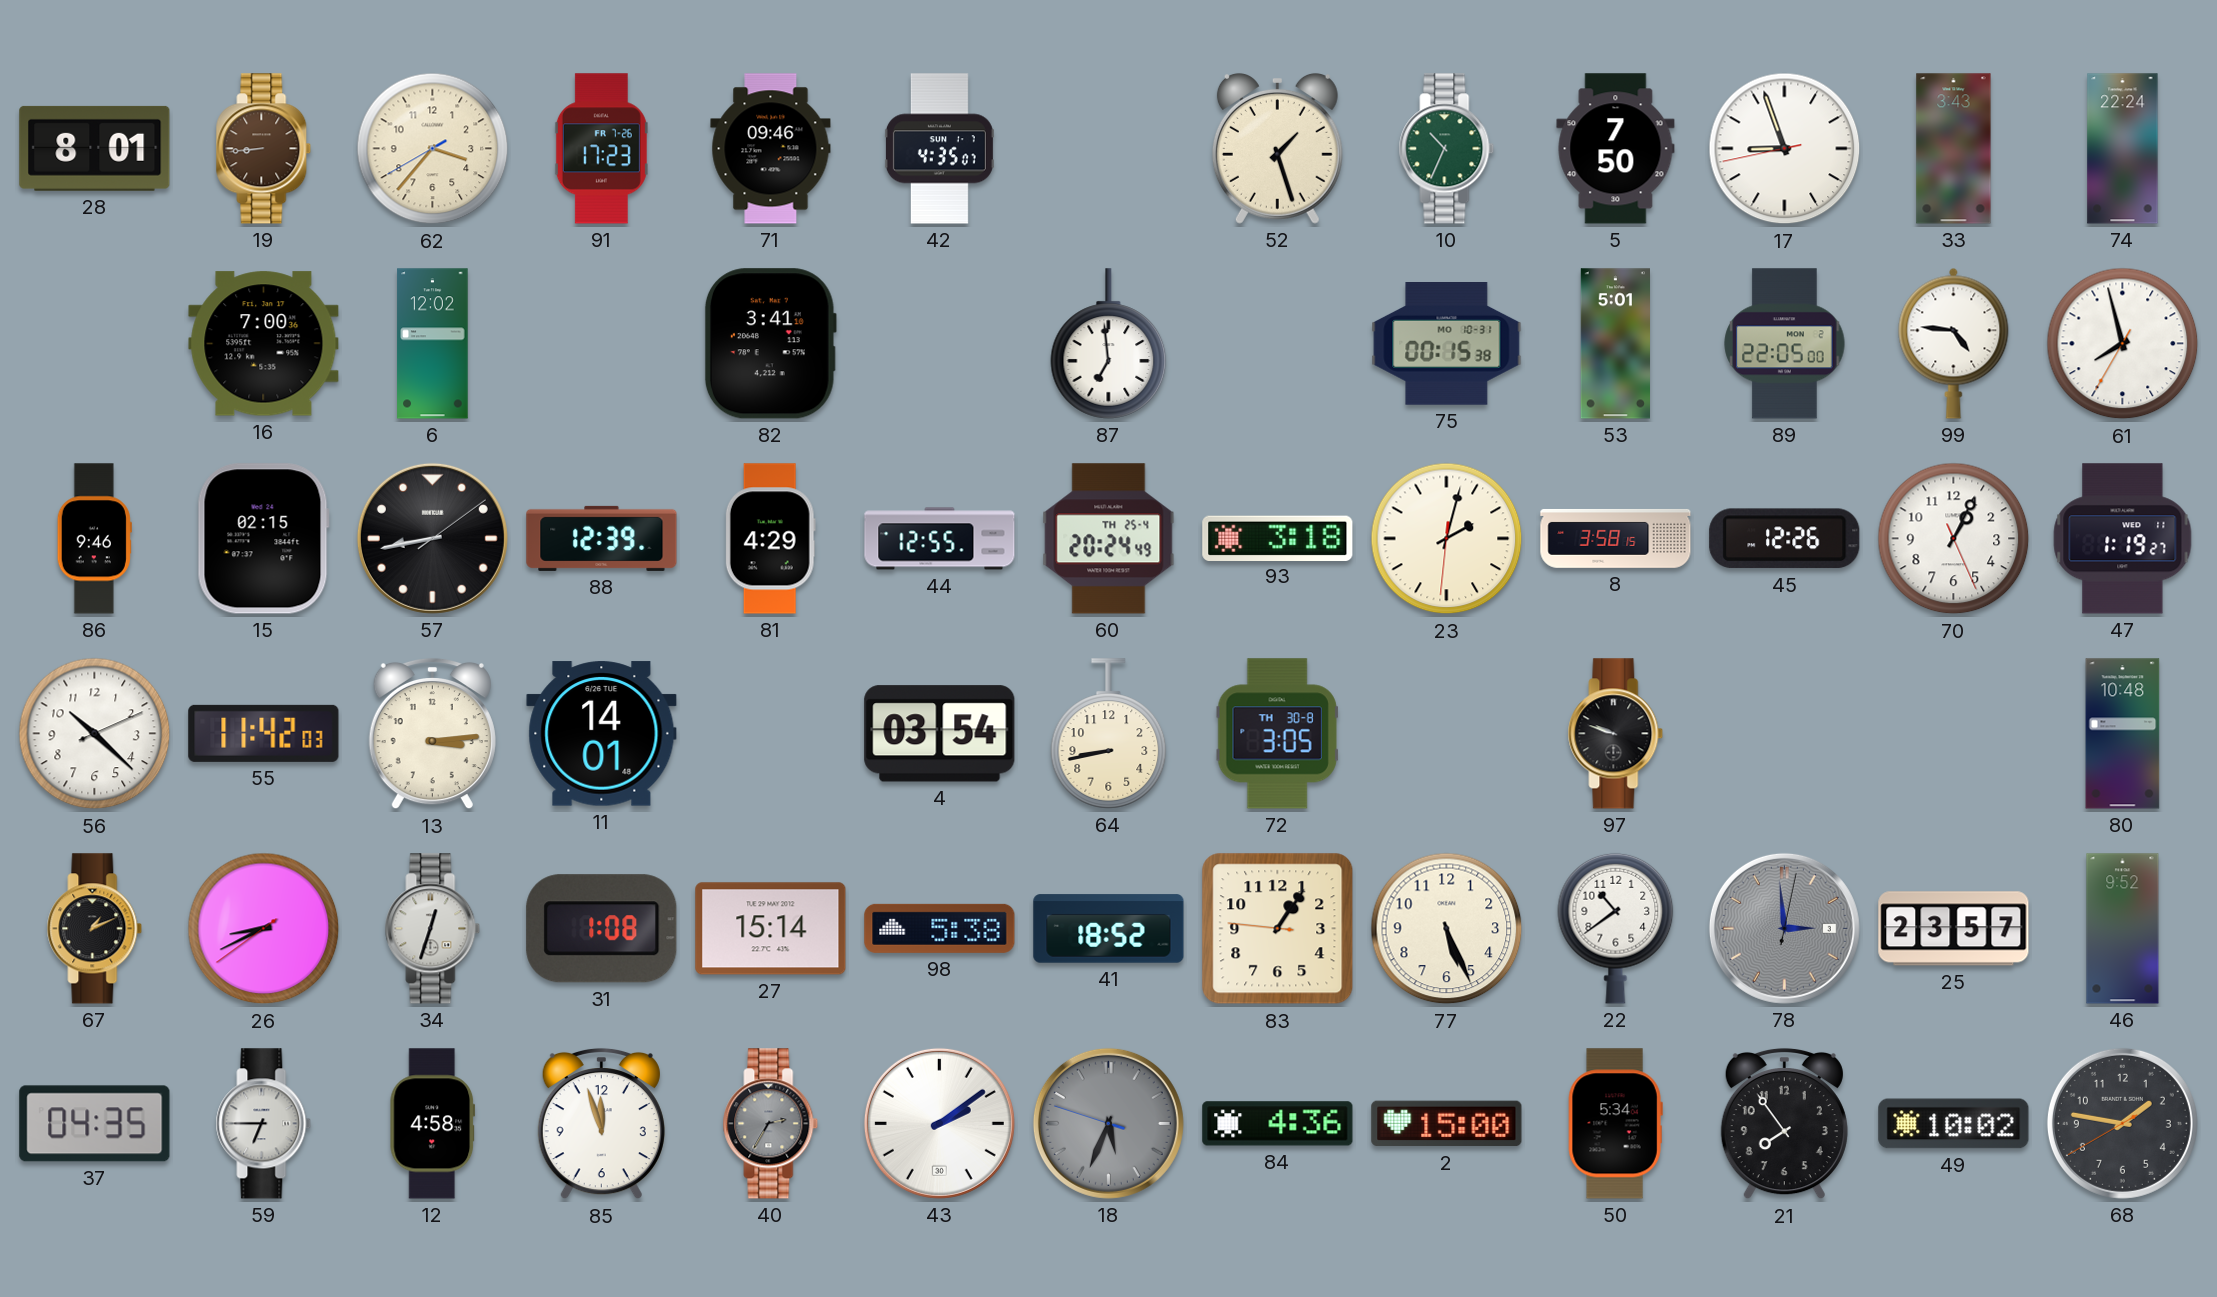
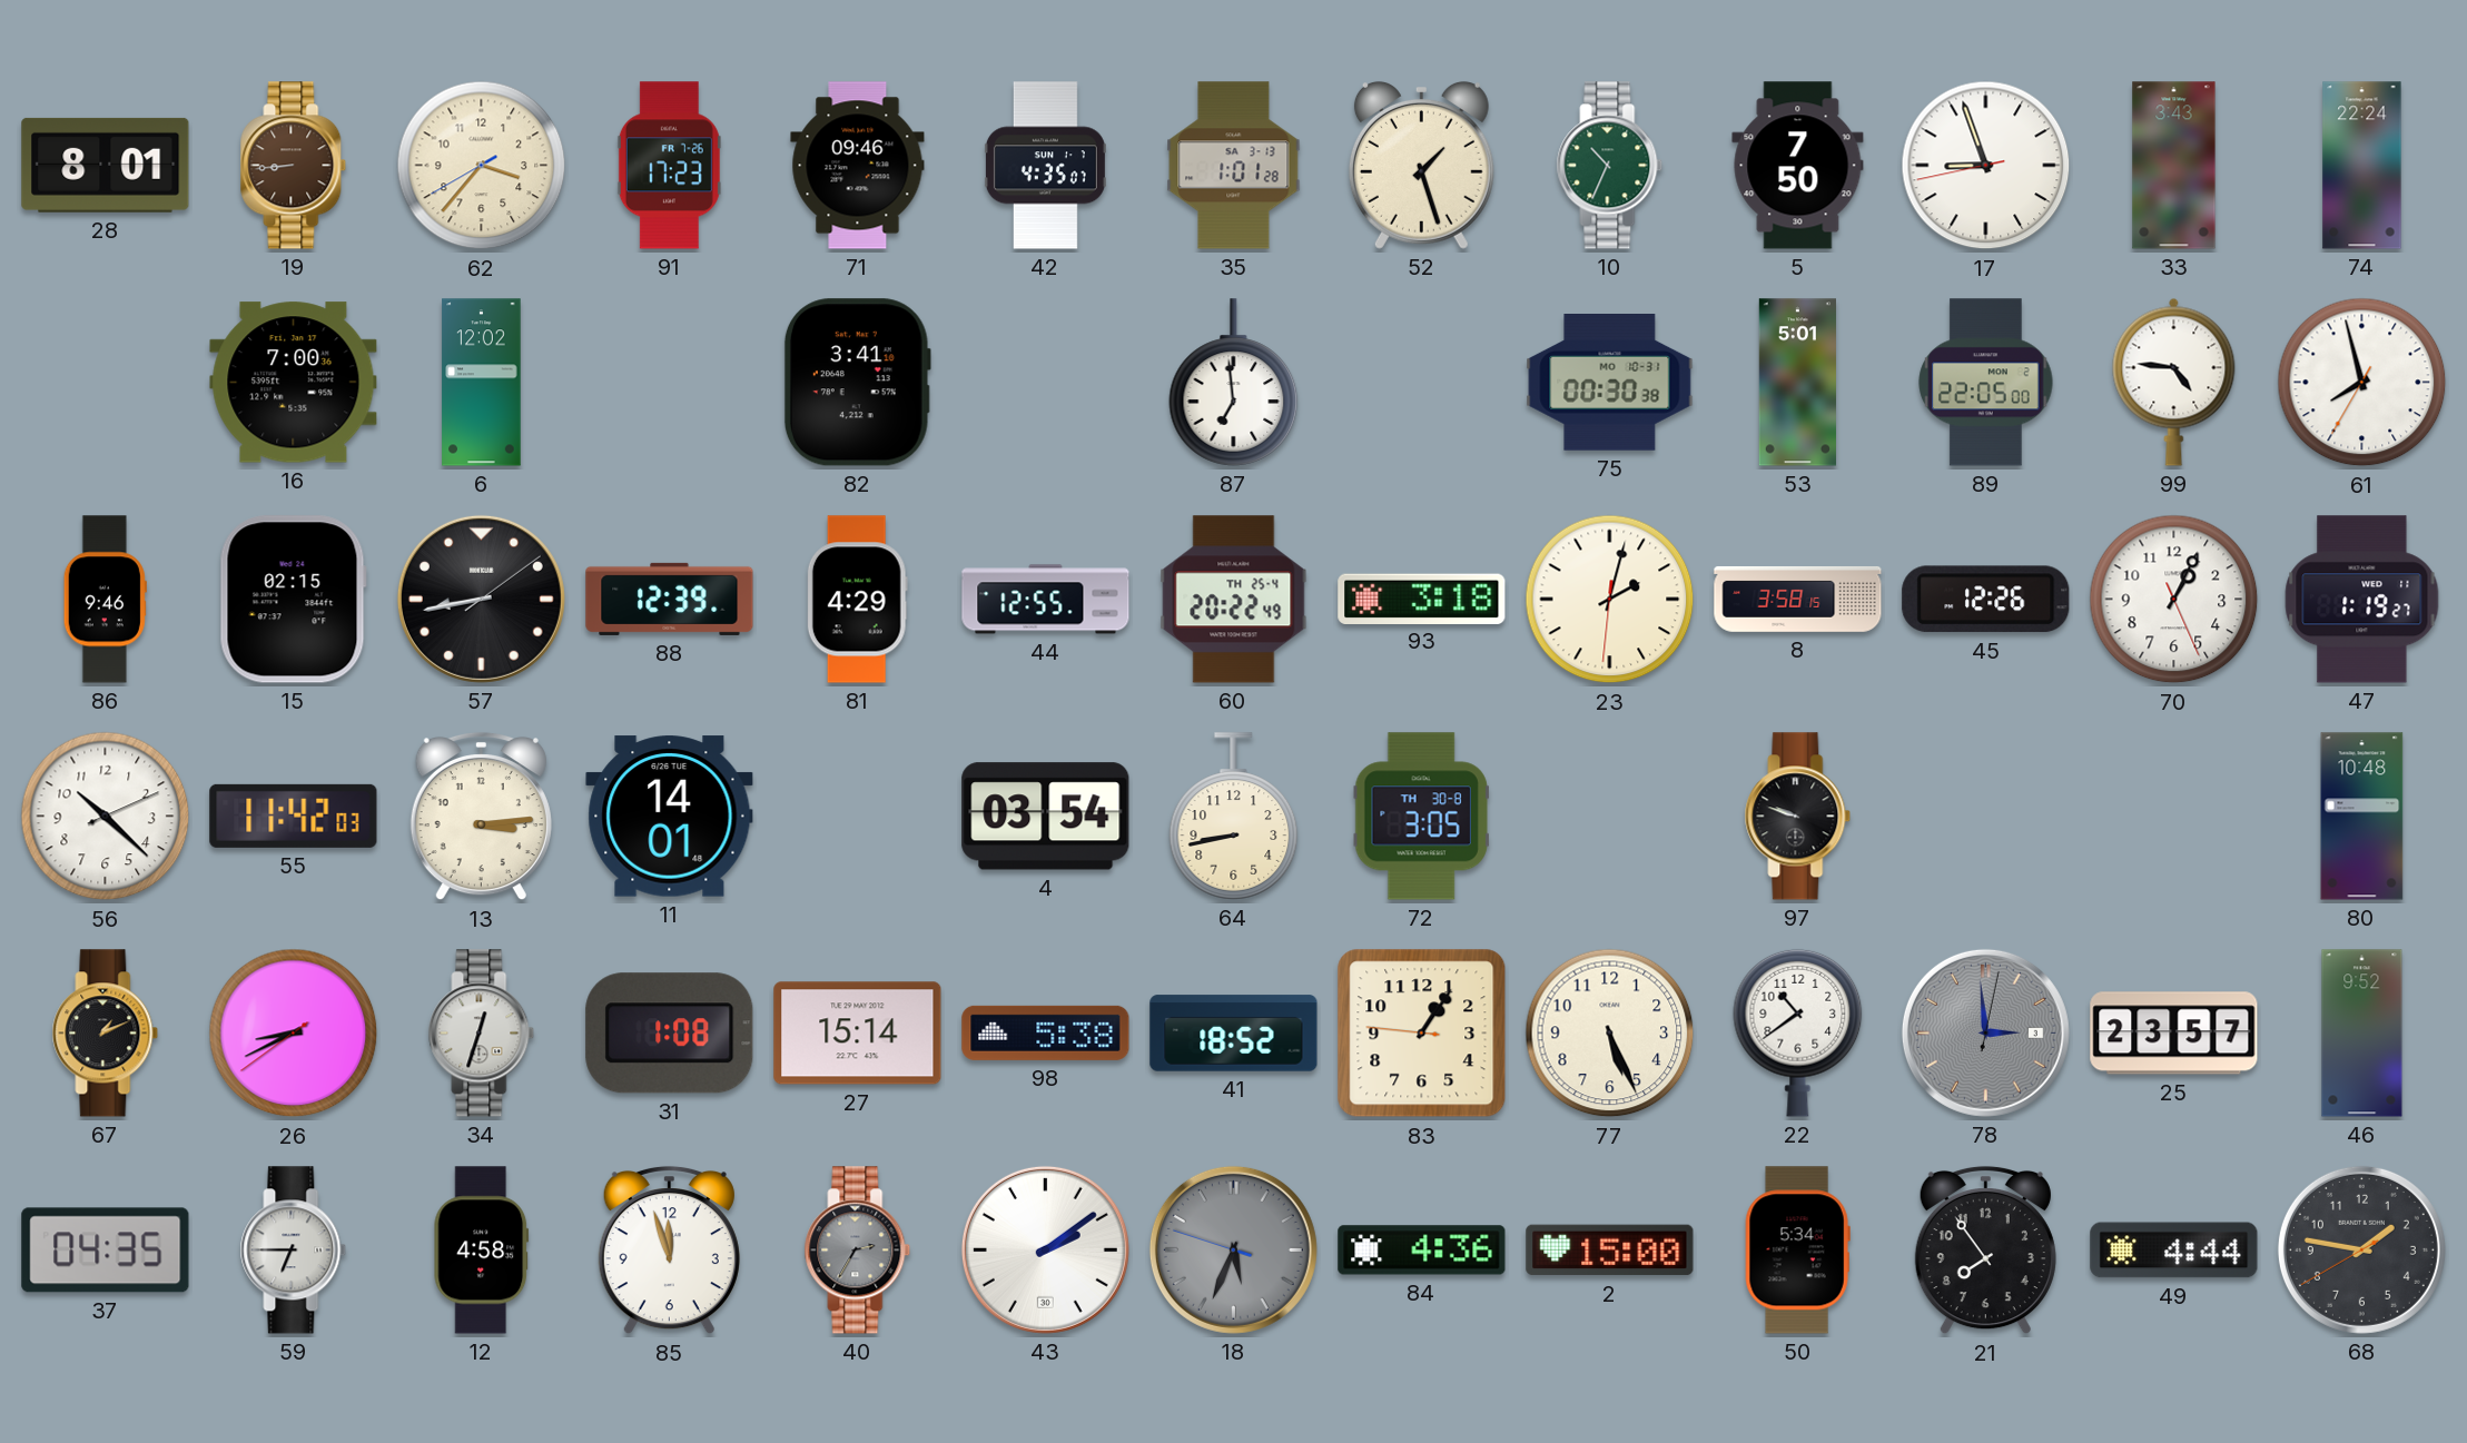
35: none -> 1:01 (1234, 166)
75: 00:15 -> 00:30 (1610, 383)
60: 20:24 -> 20:22 (1234, 600)
49: 10:02 -> 4:44 (2174, 1251)
